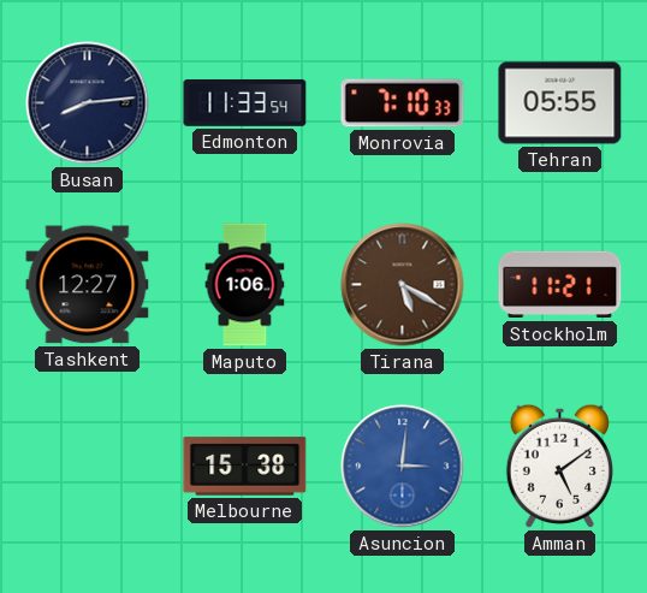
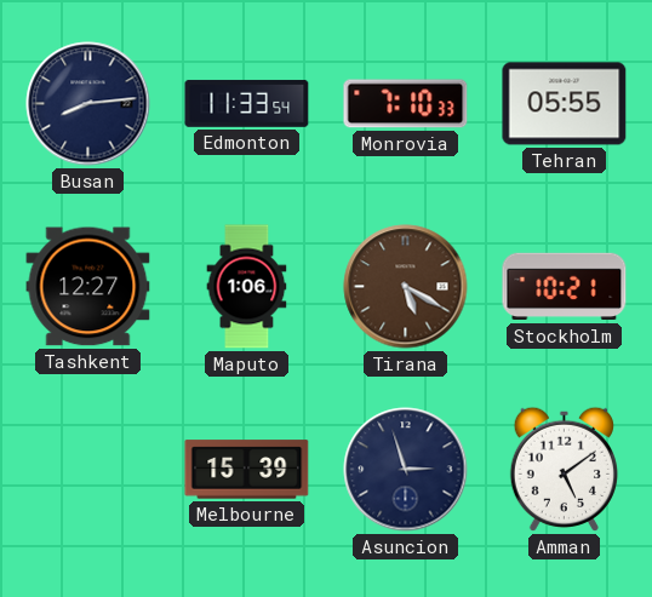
Stockholm: 11:21 -> 10:21 (565, 287)
Melbourne: 15:38 -> 15:39 (247, 470)
Asuncion: 3:01 -> 2:57 (406, 470)
Asuncion dial: blue -> navy (406, 470)
